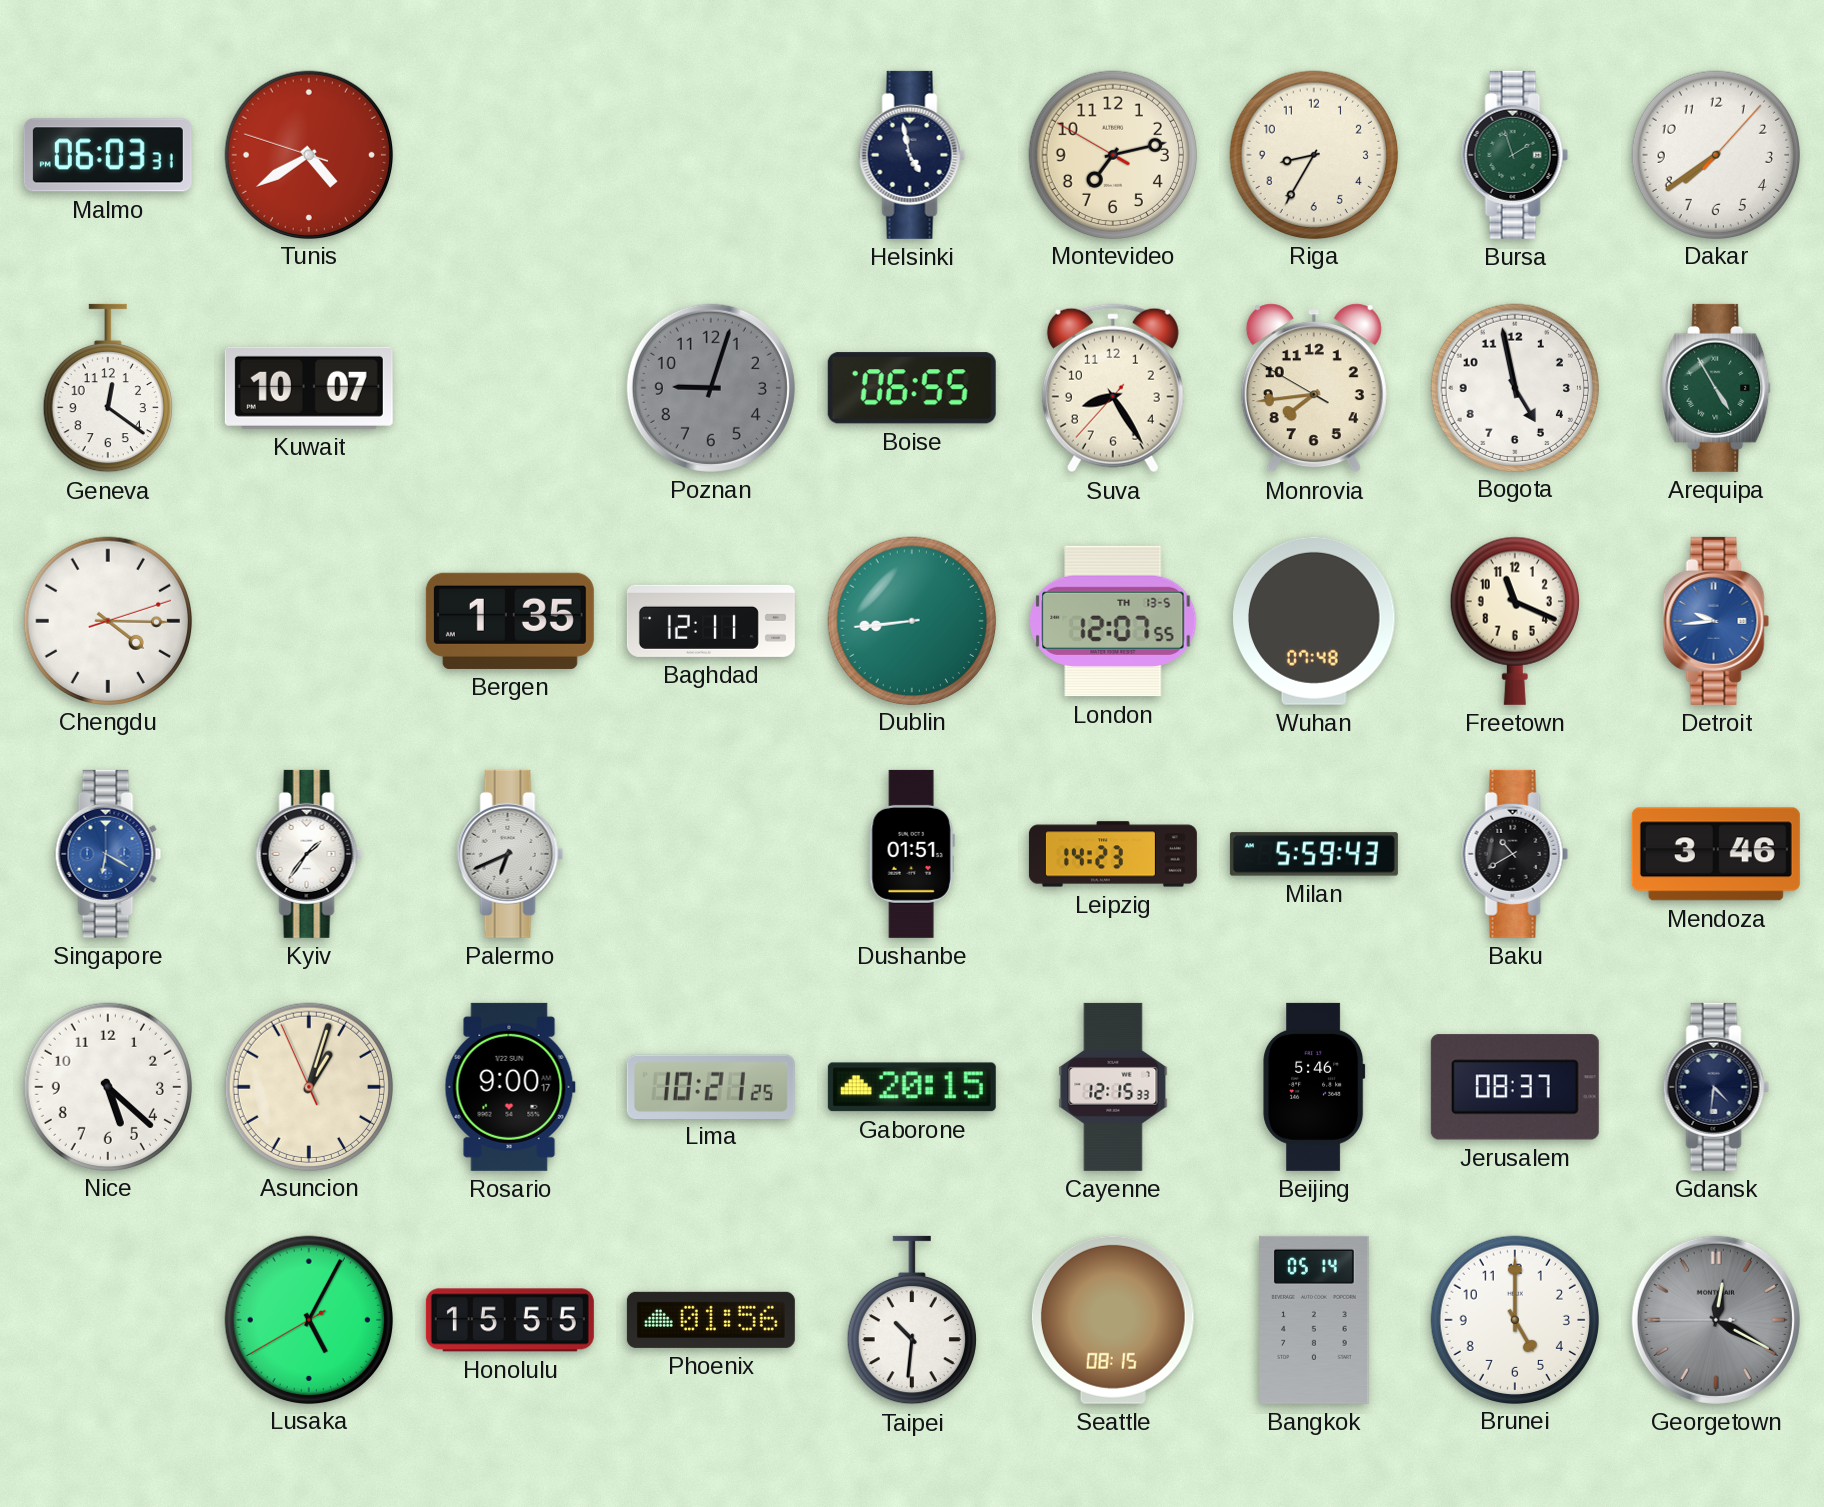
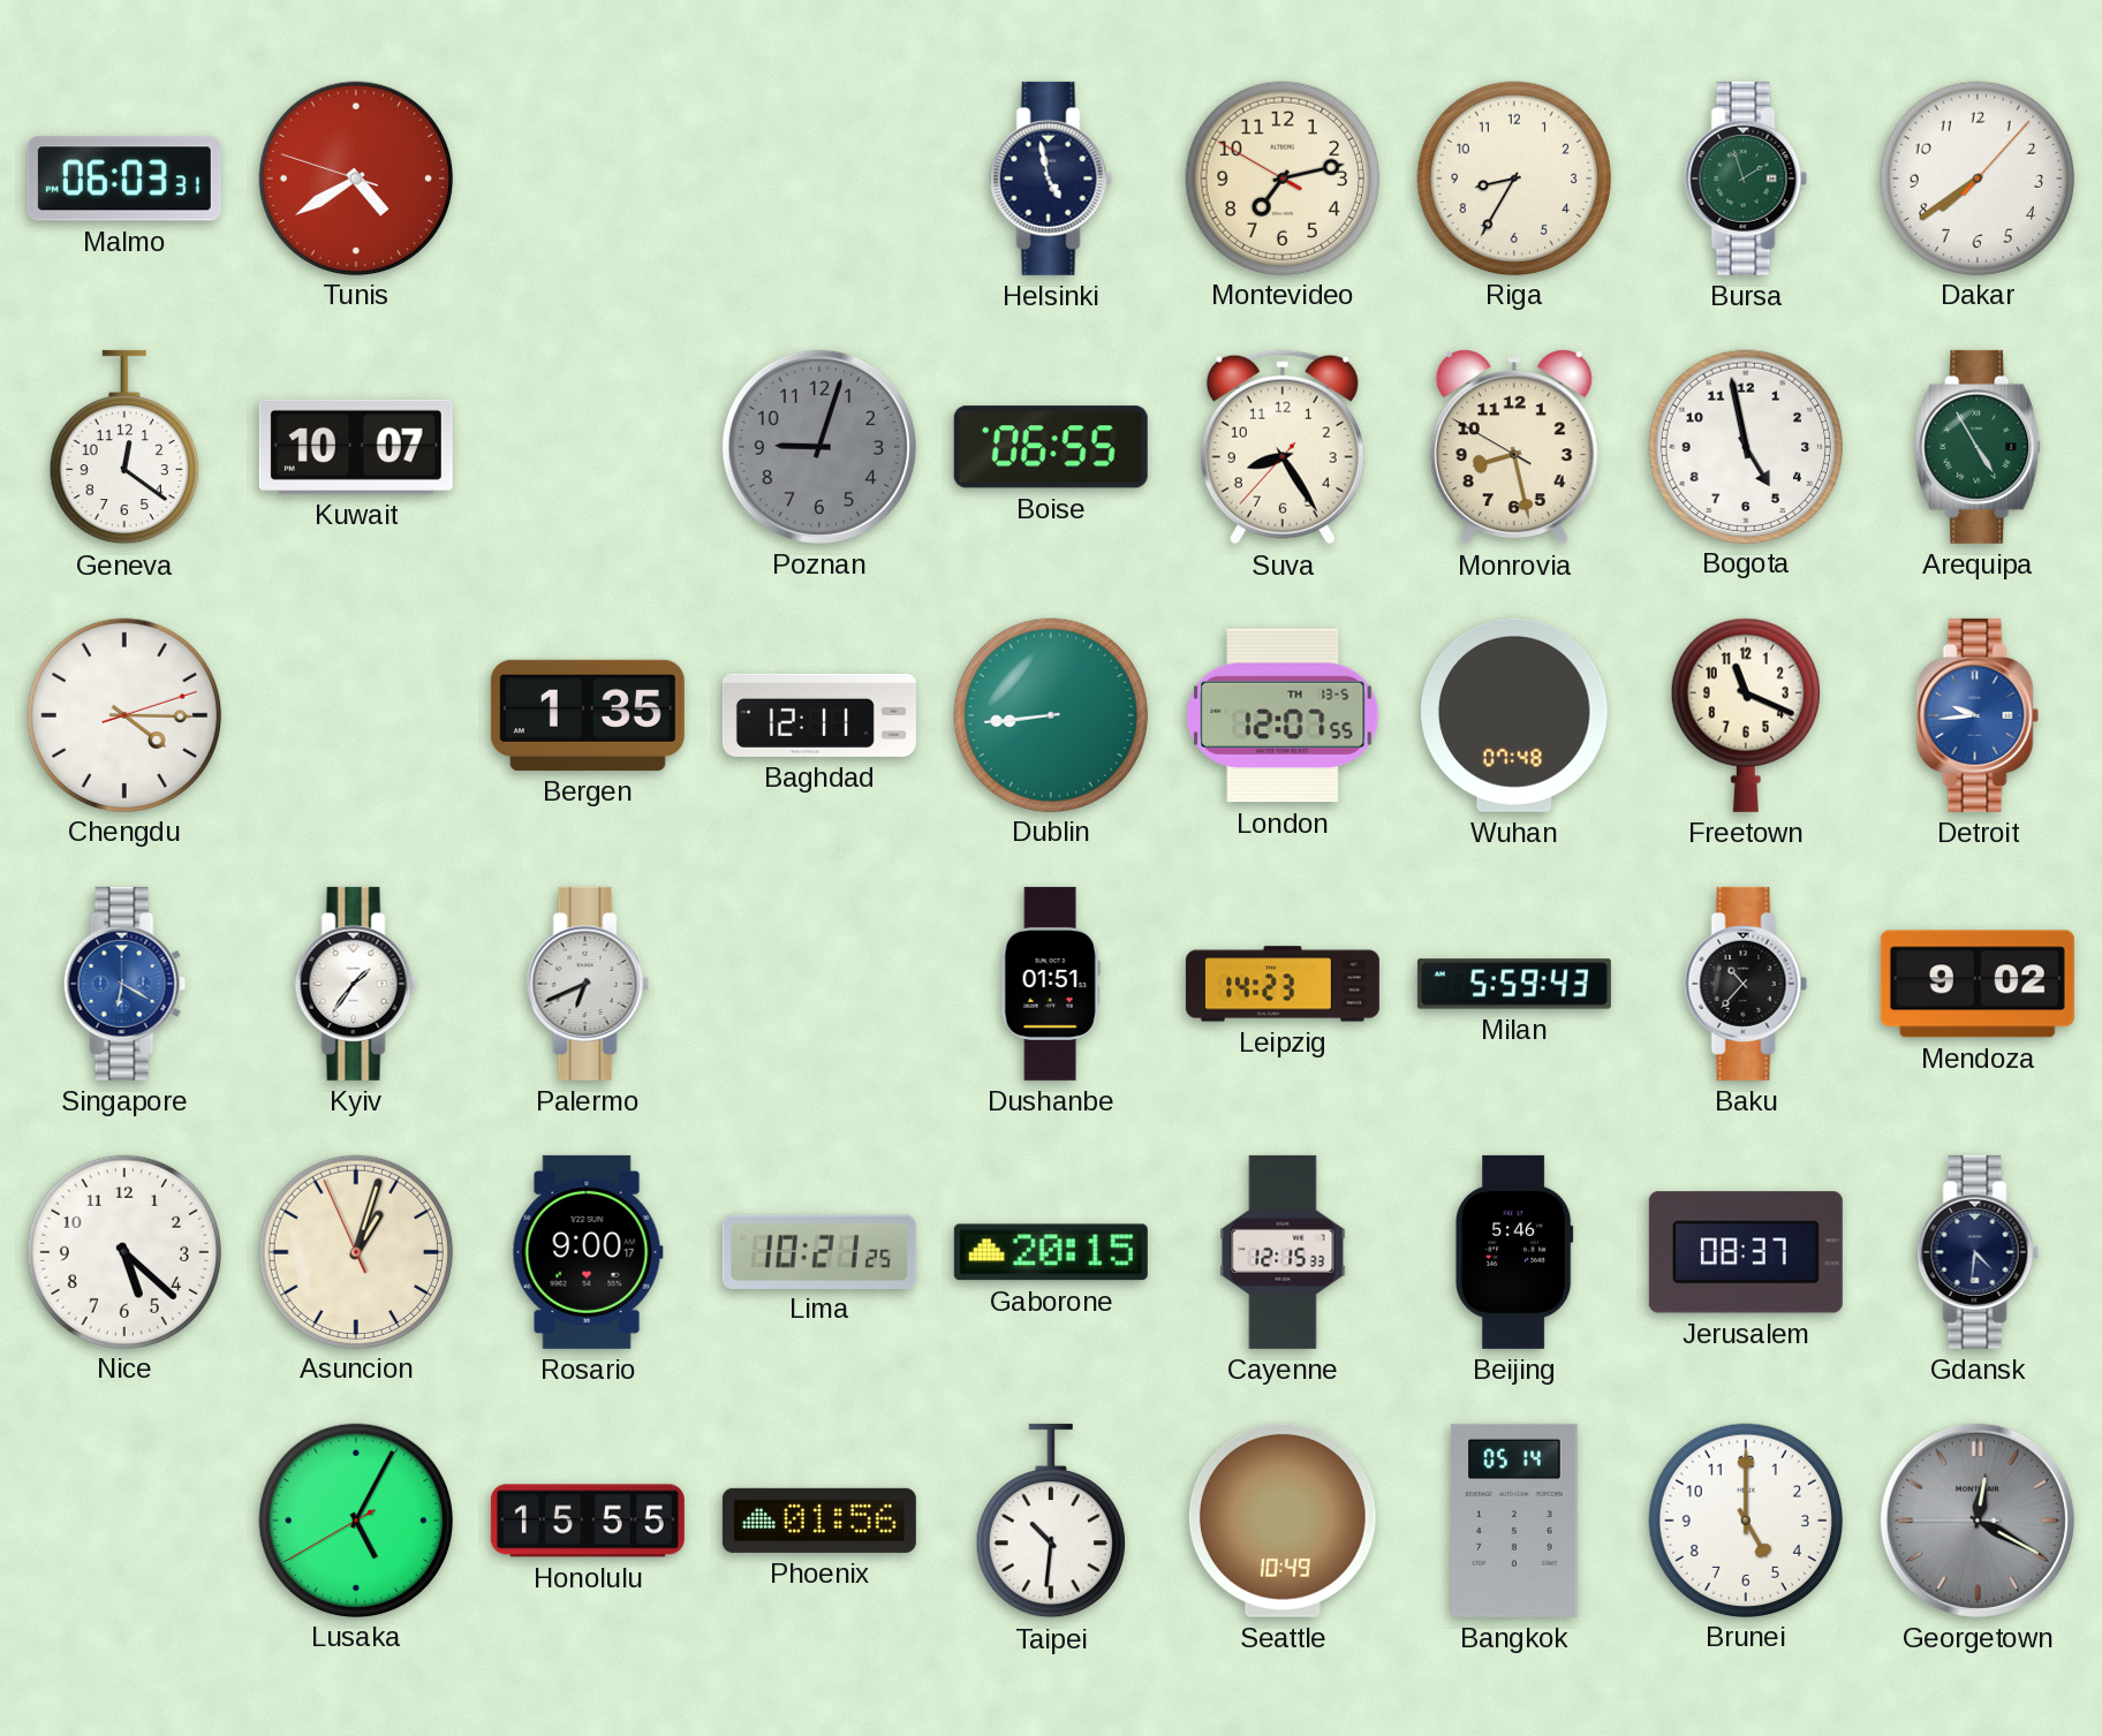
Monrovia: 7:43 -> 8:27 (1514, 447)
Baku: 10:40 -> 10:37 (1746, 984)
Mendoza: 3:46 -> 9:02 (1978, 984)
Seattle: 08:15 -> 10:49 (1283, 1521)
